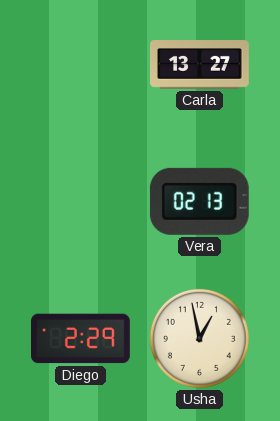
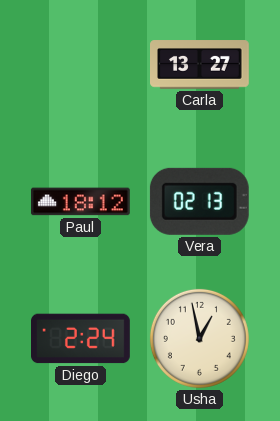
Paul: none -> 18:12 (80, 202)
Diego: 2:29 -> 2:24 (81, 339)
